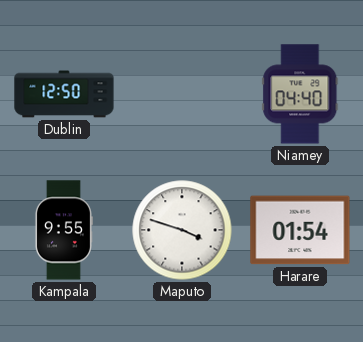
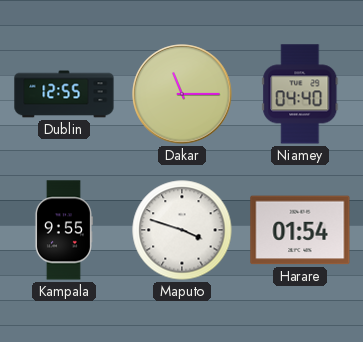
Dublin: 12:50 -> 12:55 (64, 94)
Dakar: none -> 11:15 (182, 94)
